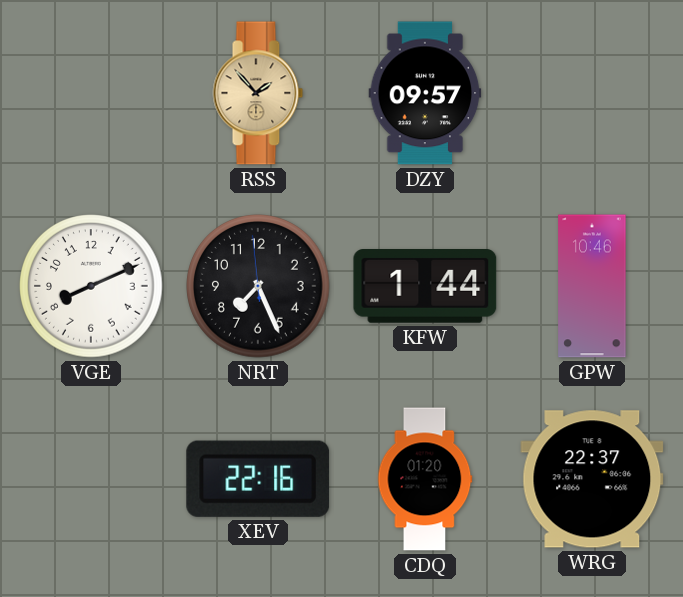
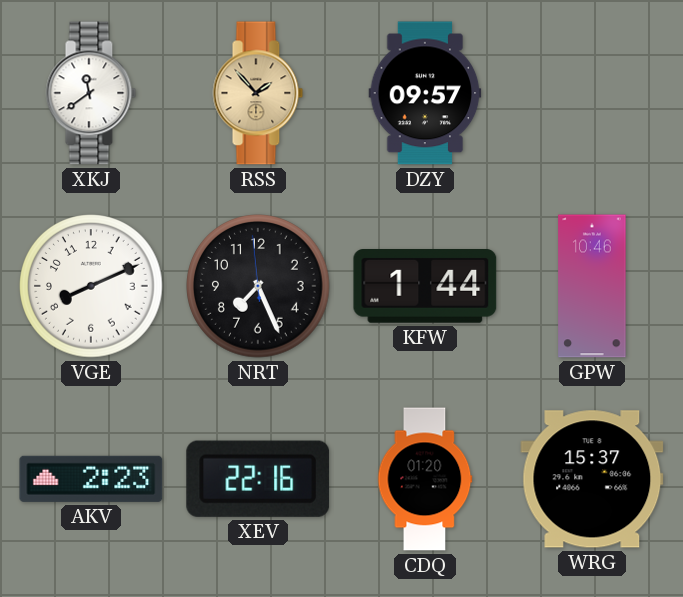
XKJ: none -> 11:39 (91, 93)
AKV: none -> 2:23 (91, 479)
WRG: 22:37 -> 15:37 (592, 479)
